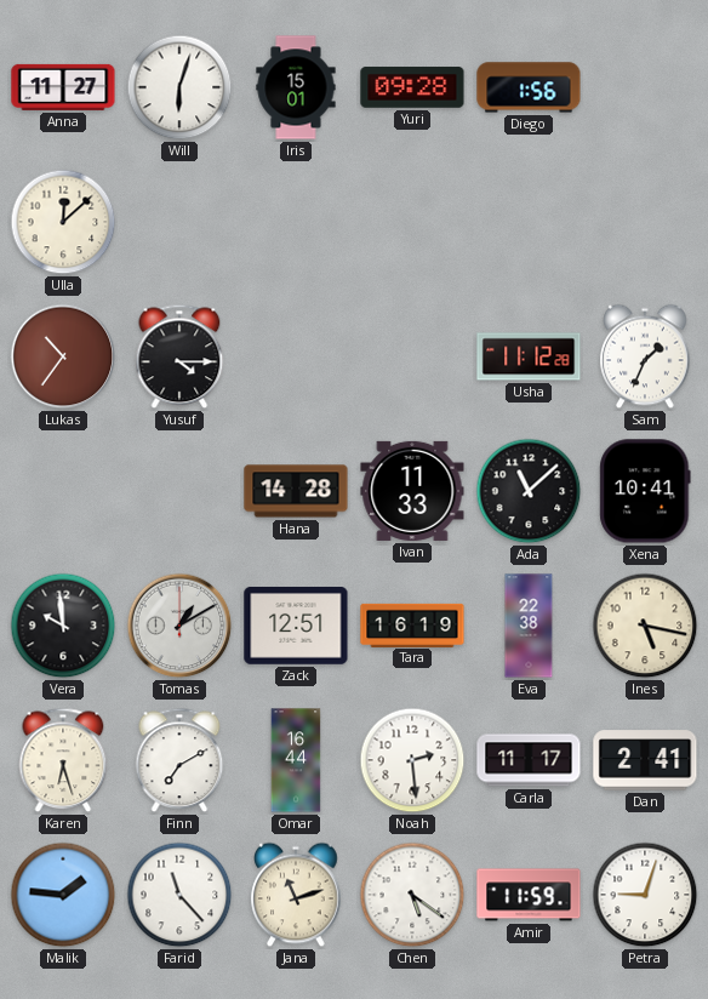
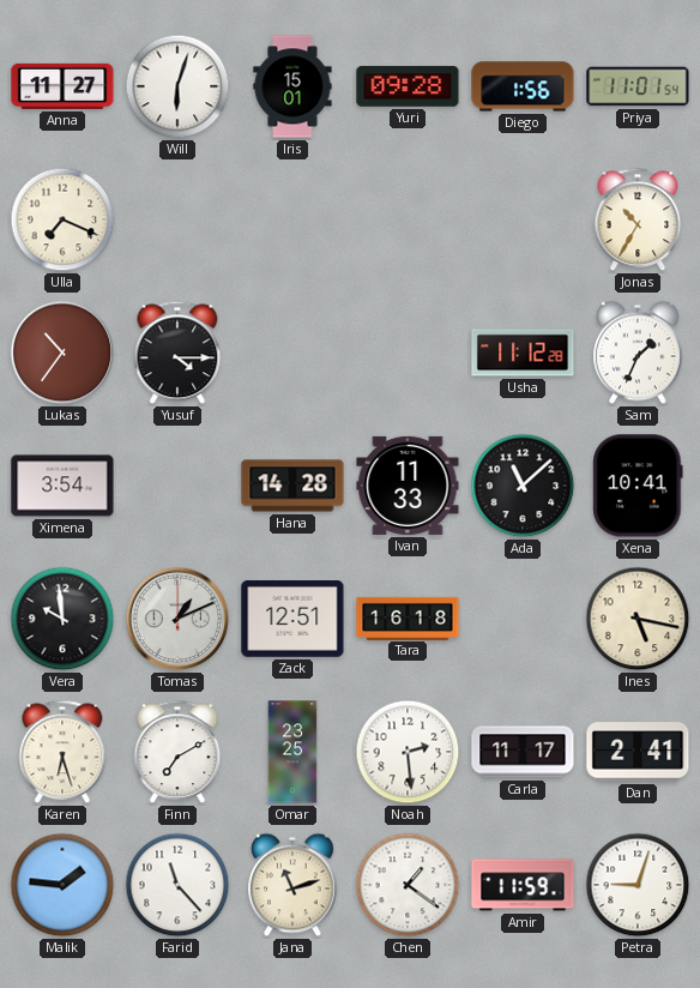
Priya: none -> 11:01 (638, 86)
Ulla: 12:08 -> 7:19 (62, 219)
Jonas: none -> 10:35 (638, 219)
Ximena: none -> 3:54 (62, 486)
Tomas: 1:10 -> 1:11 (177, 619)
Tara: 16:19 -> 16:18 (408, 617)
Eva: 22:38 -> none (529, 626)
Omar: 16:44 -> 23:25 (292, 752)
Chen: 5:21 -> 1:21 (408, 885)
